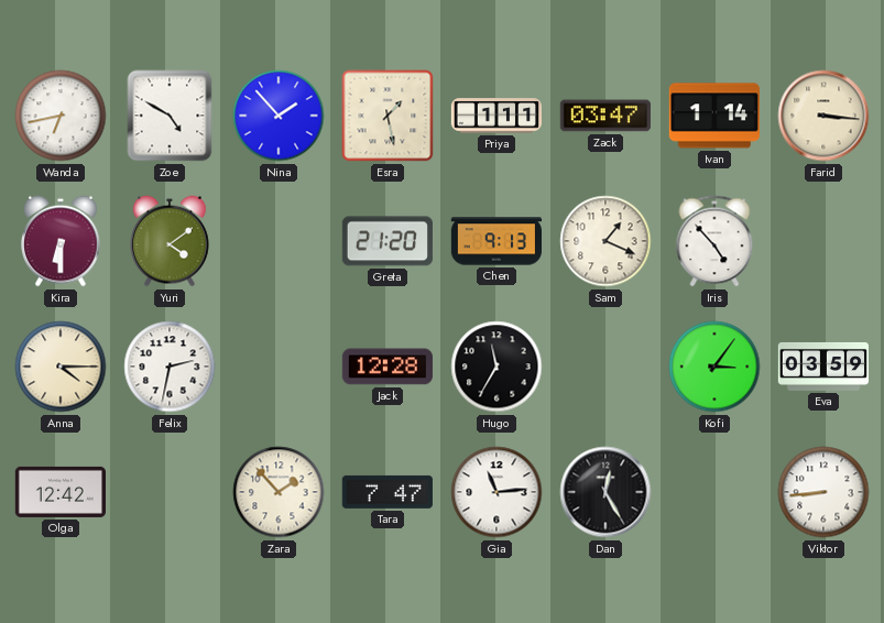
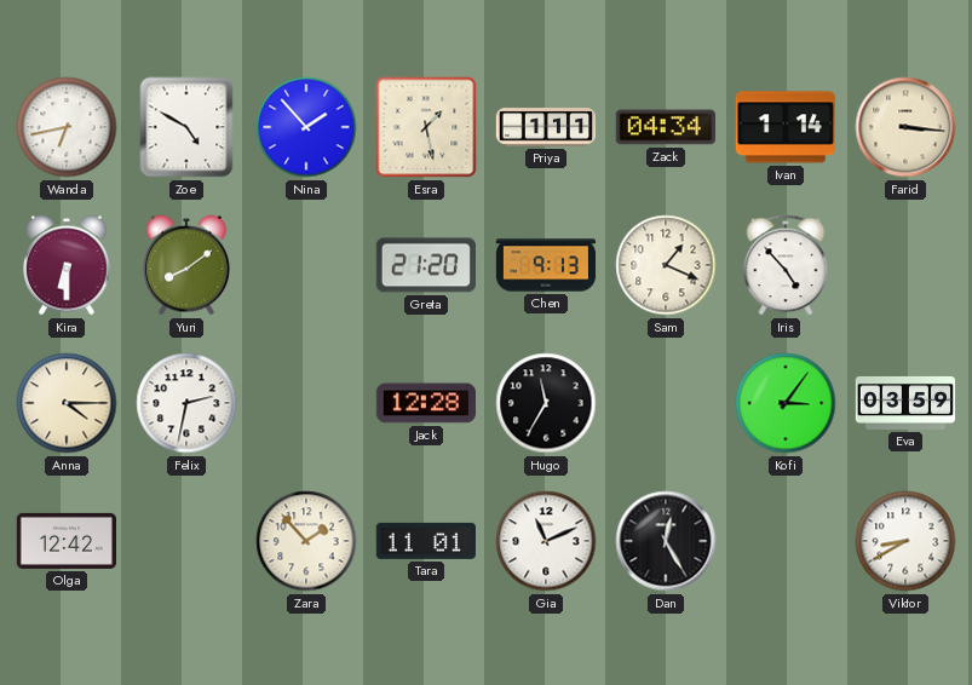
Zack: 03:47 -> 04:34 (666, 127)
Yuri: 4:09 -> 8:09 (186, 265)
Tara: 7:47 -> 11:01 (426, 541)
Gia: 11:14 -> 11:11 (546, 541)
Viktor: 8:44 -> 8:40 (905, 541)
